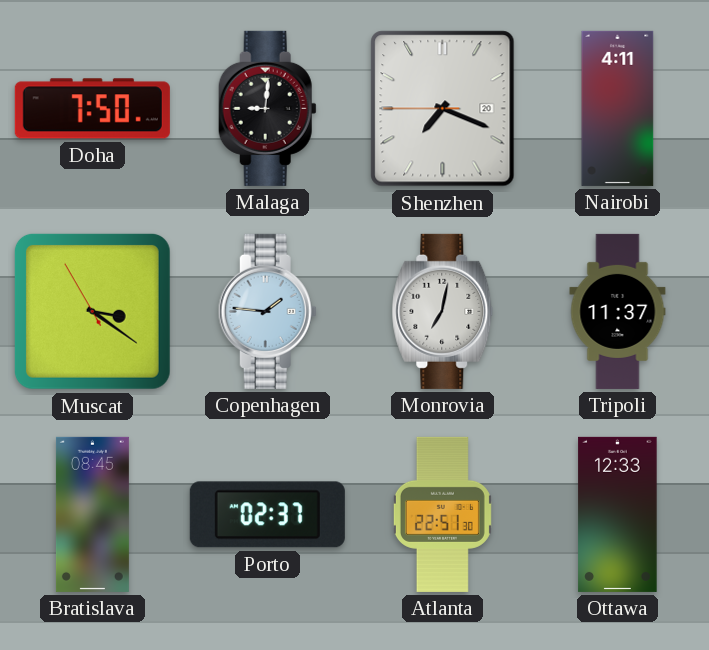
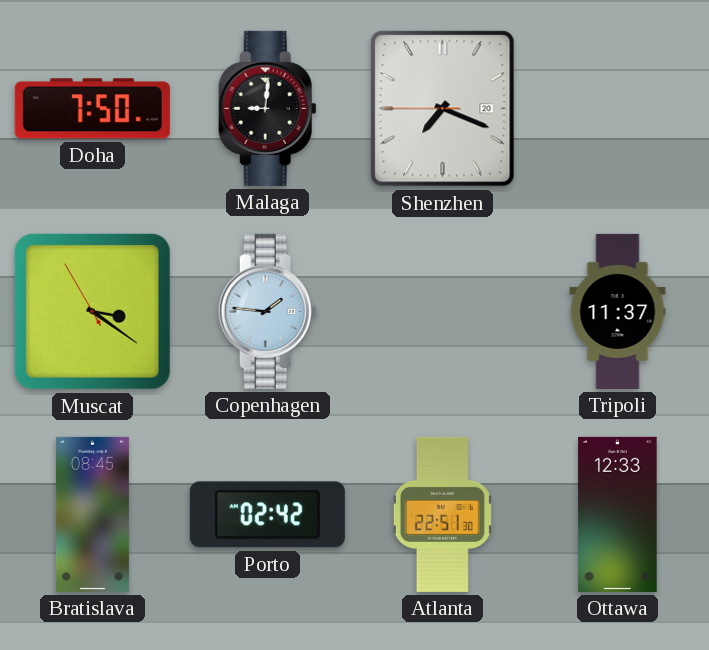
Nairobi: 4:11 -> none (618, 108)
Monrovia: 7:02 -> none (443, 311)
Porto: 02:37 -> 02:42 (267, 515)
